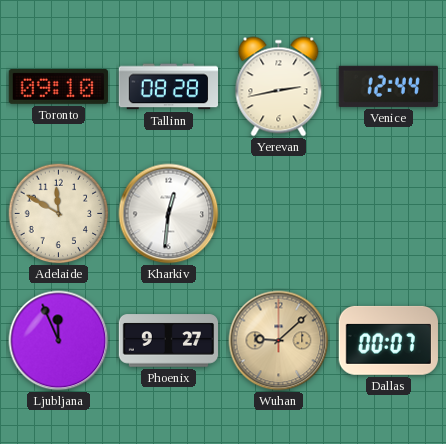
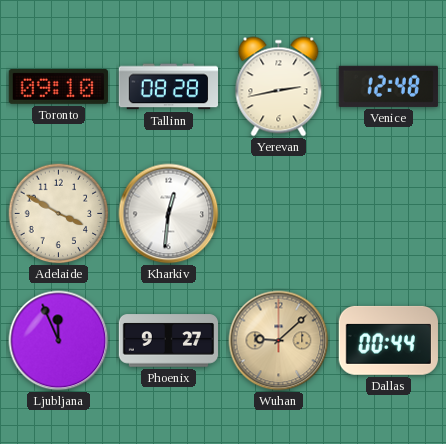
Venice: 12:44 -> 12:48 (388, 86)
Adelaide: 11:50 -> 3:50 (59, 214)
Dallas: 00:07 -> 00:44 (388, 340)
